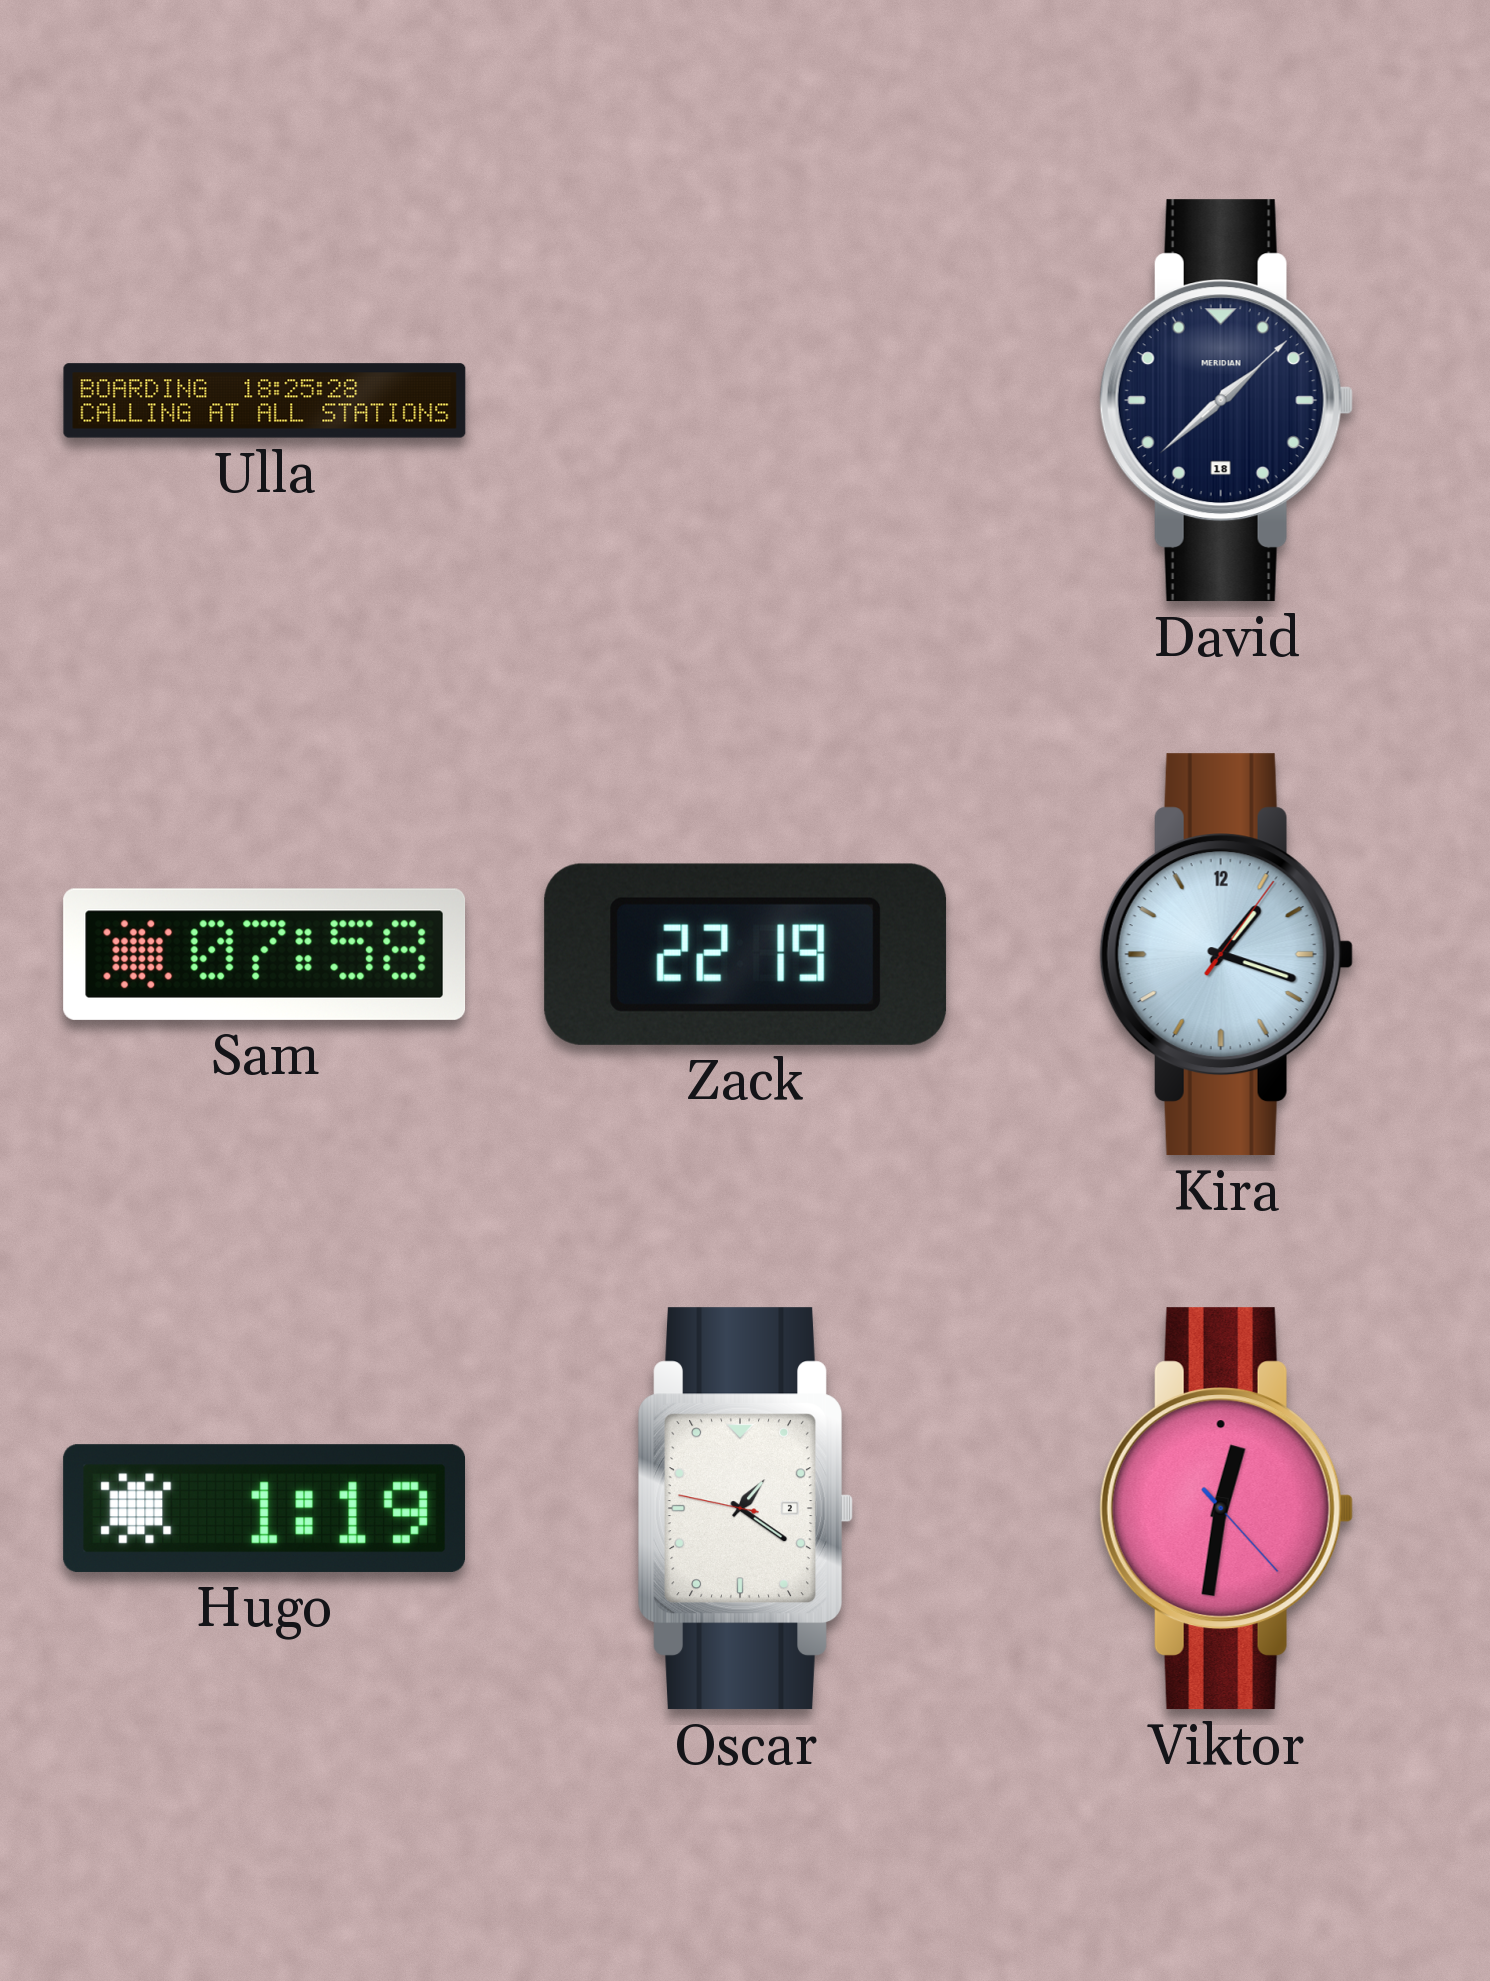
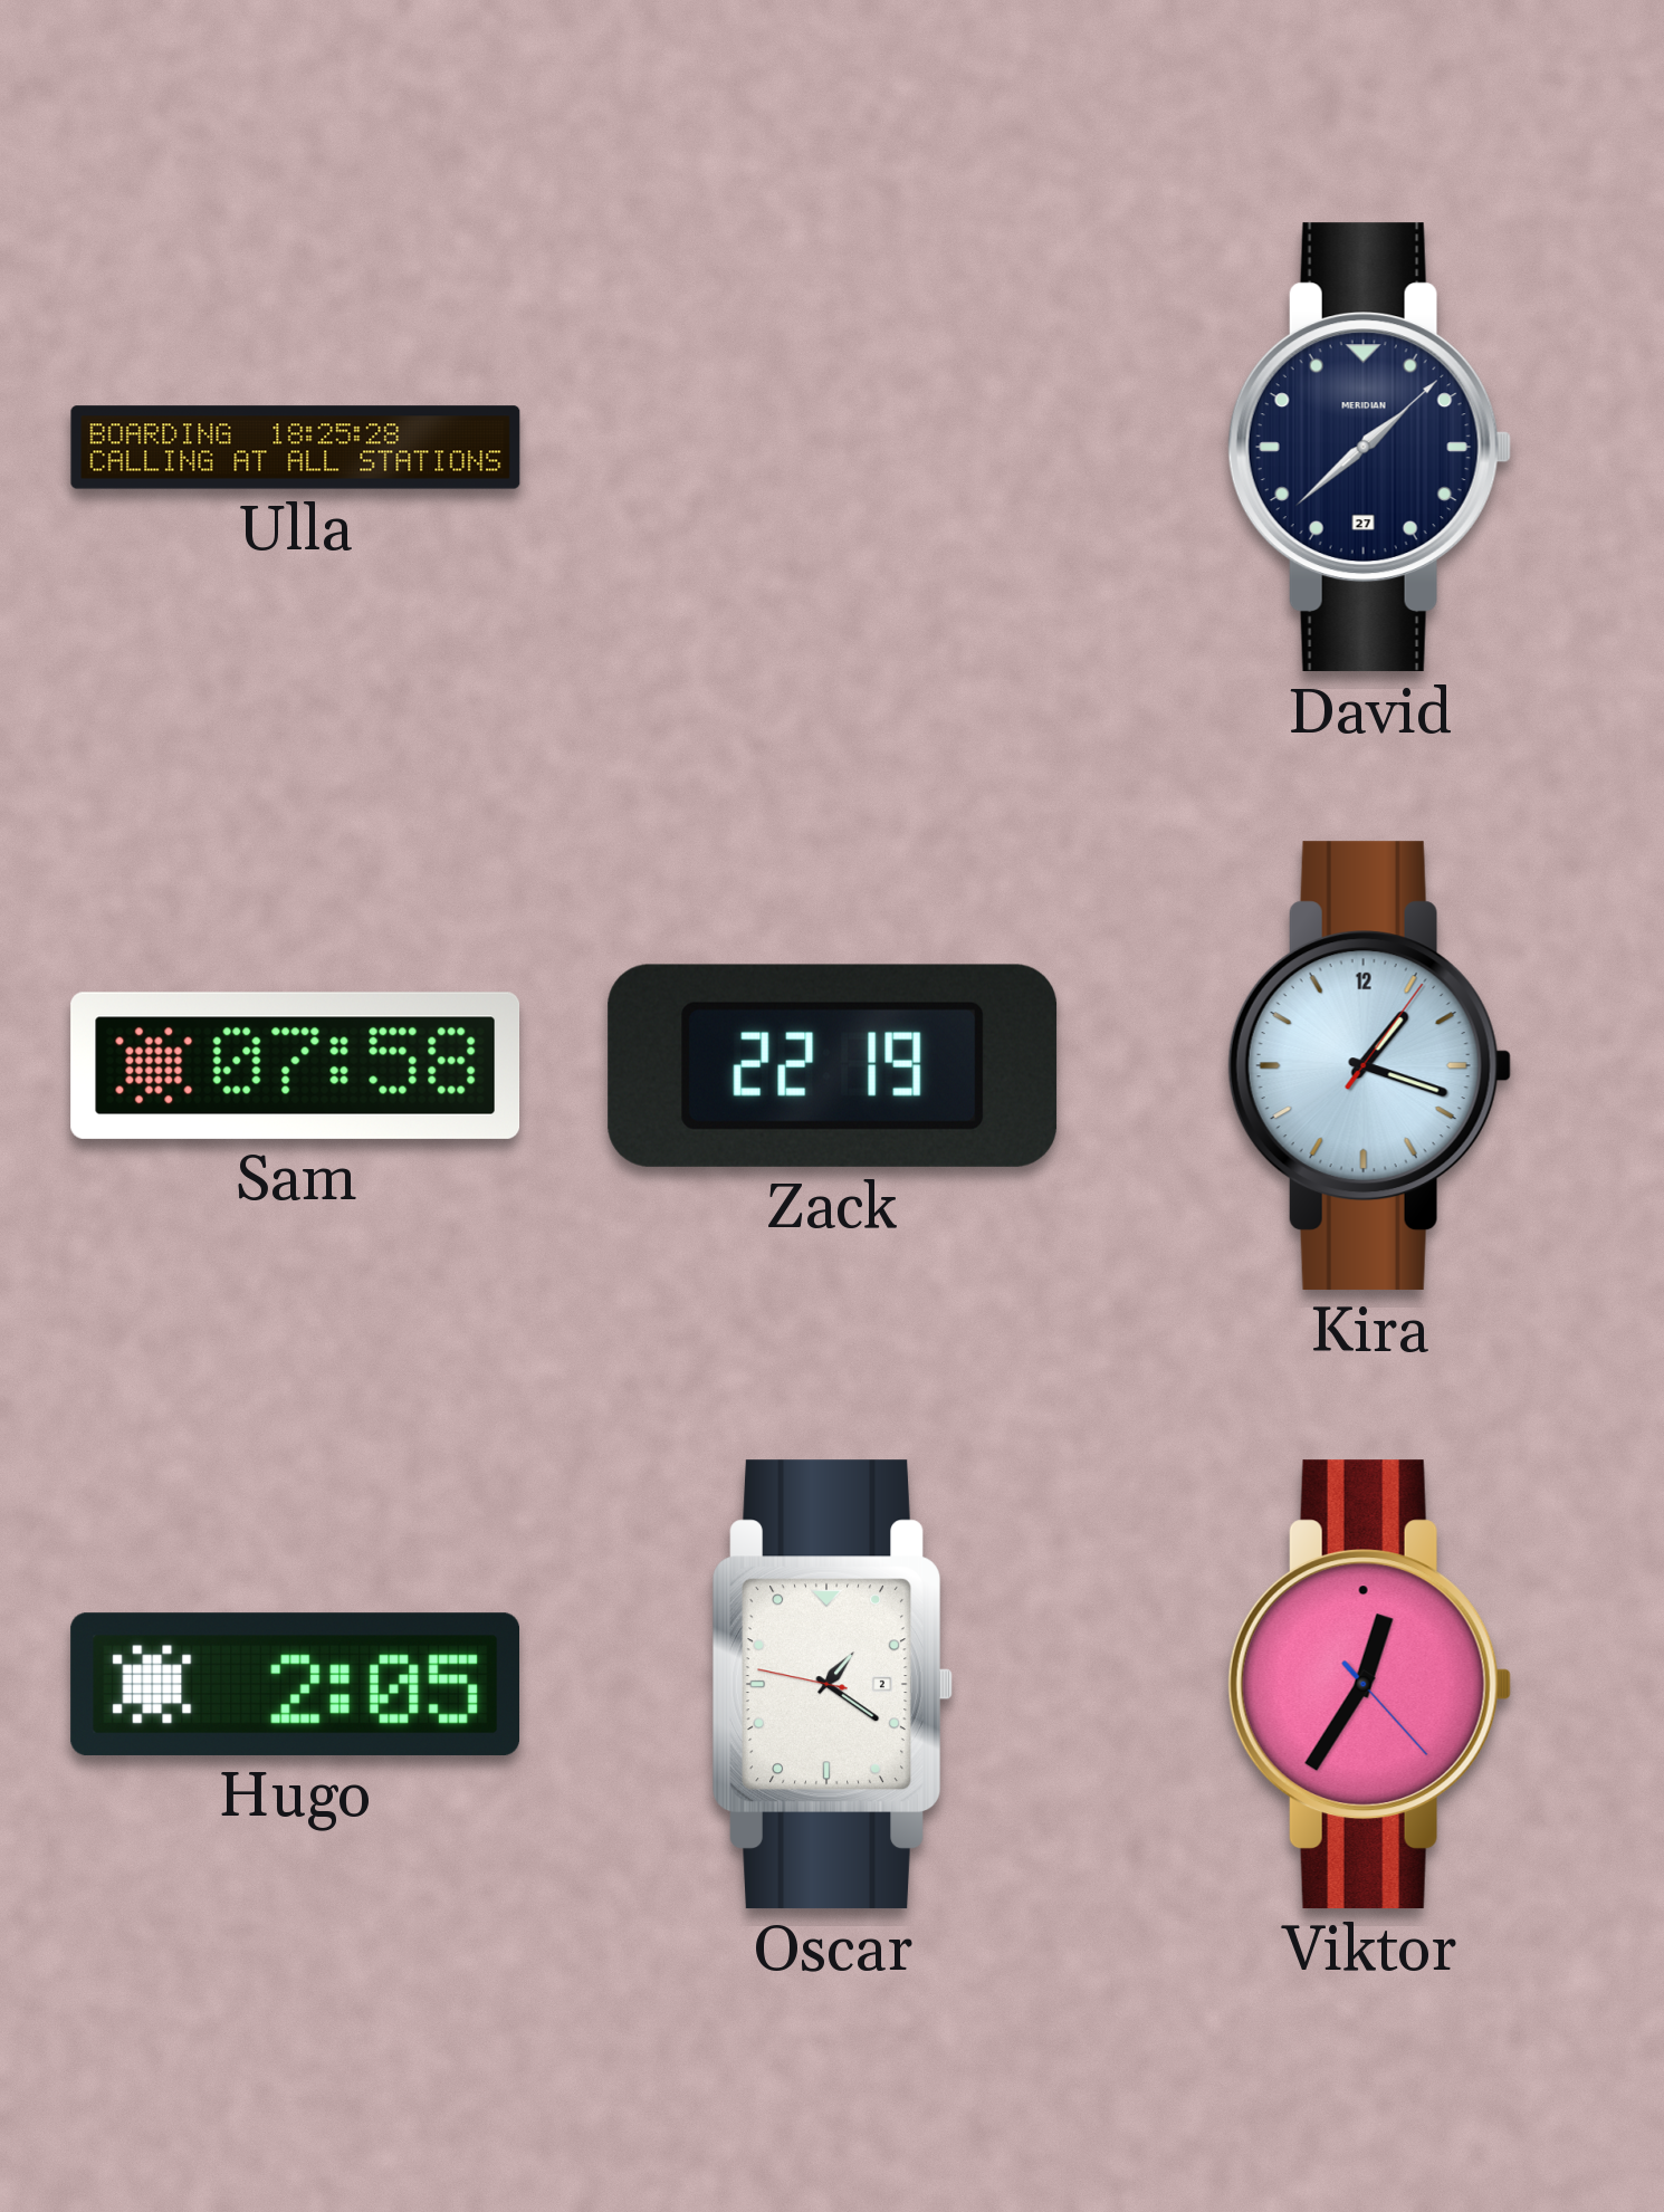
David date: 18 -> 27 (1369, 448)
Hugo: 1:19 -> 2:05 (295, 1684)
Viktor: 12:31 -> 12:35 (1369, 1685)
